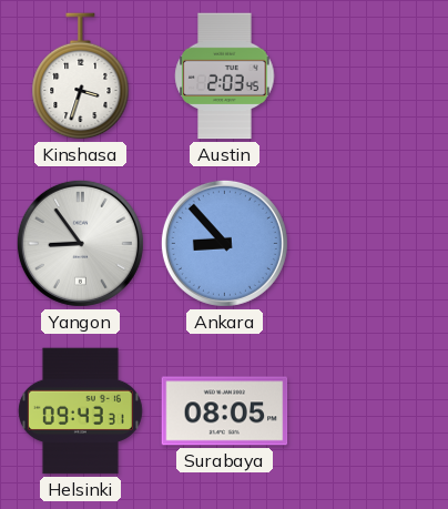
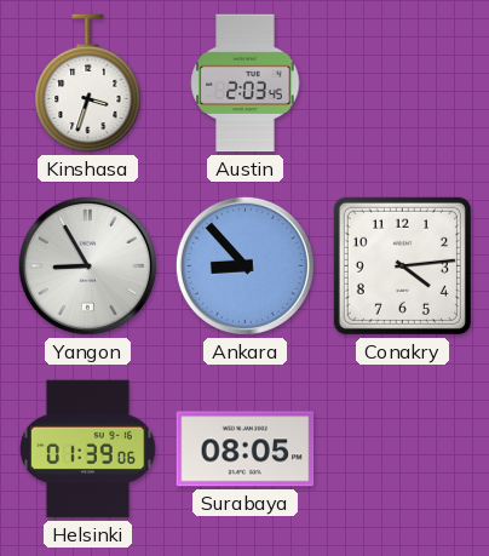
Yangon: 8:54 -> 8:55 (87, 265)
Conakry: none -> 4:14 (402, 265)
Helsinki: 09:43 -> 01:39 (87, 449)
